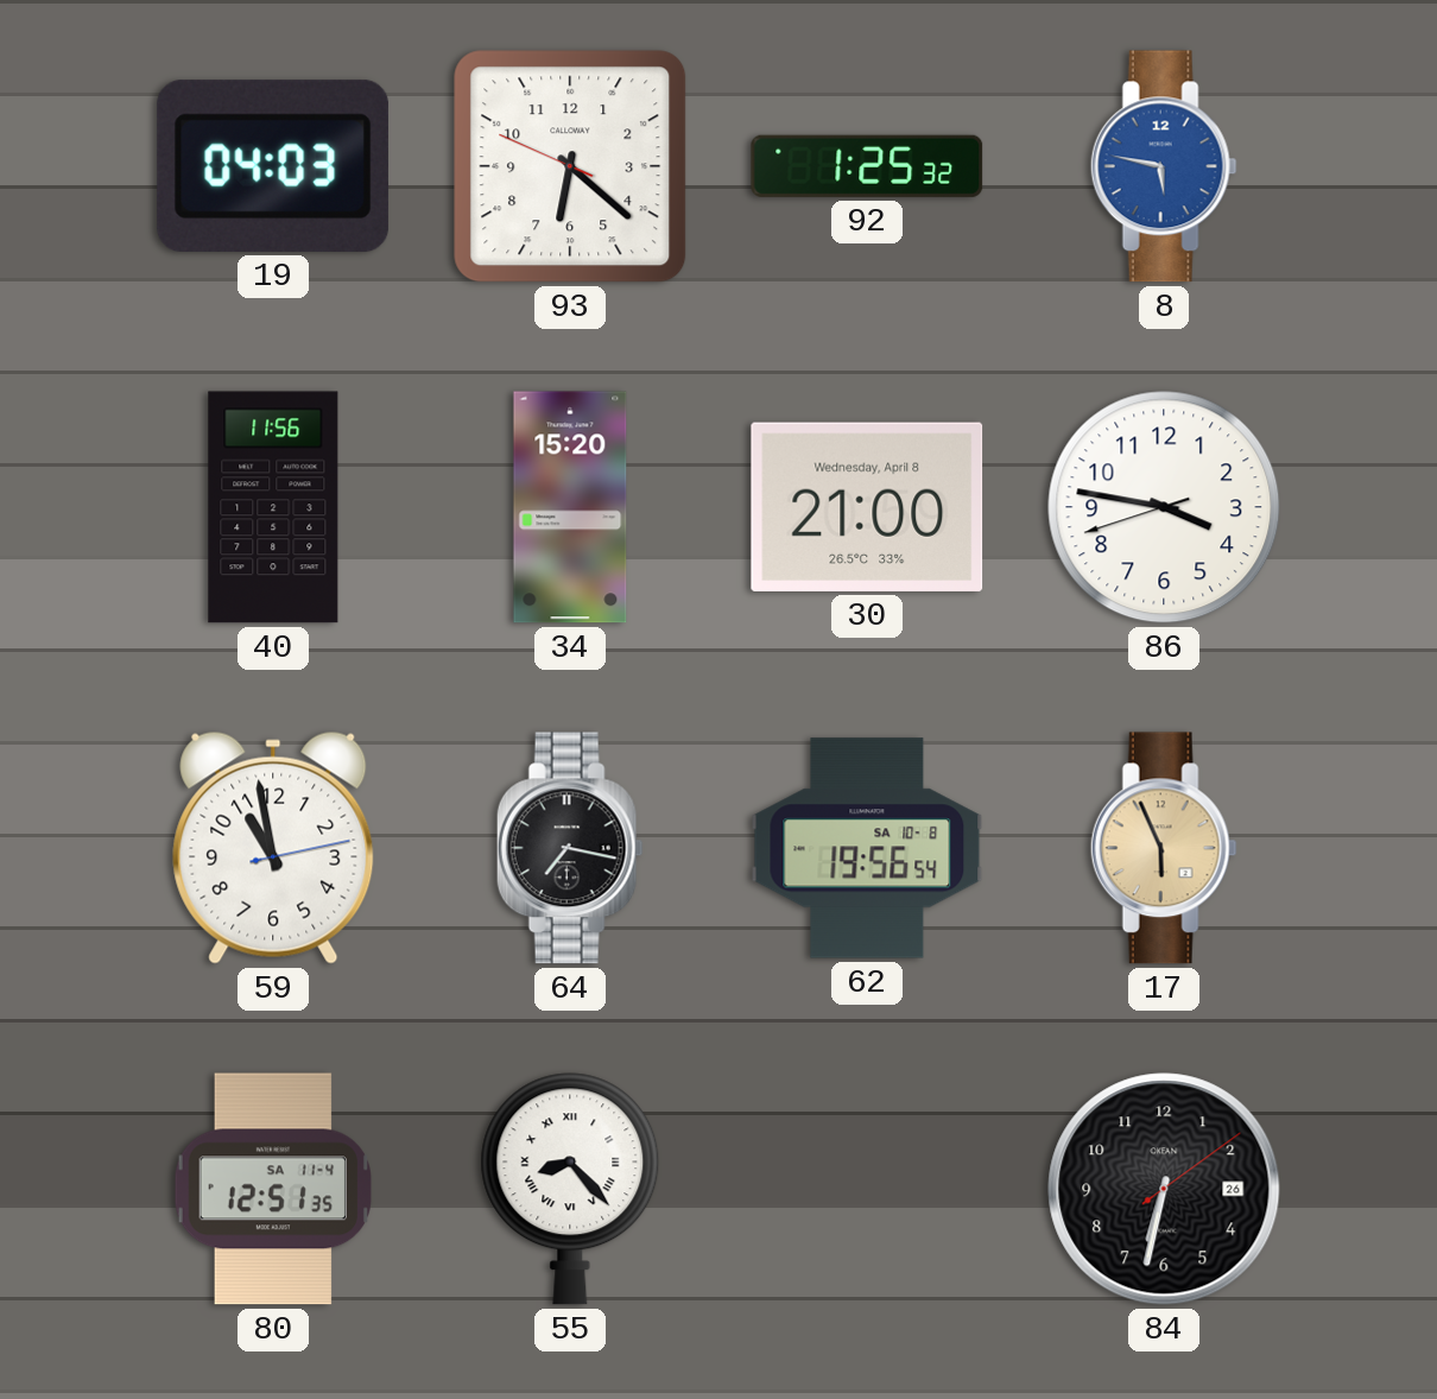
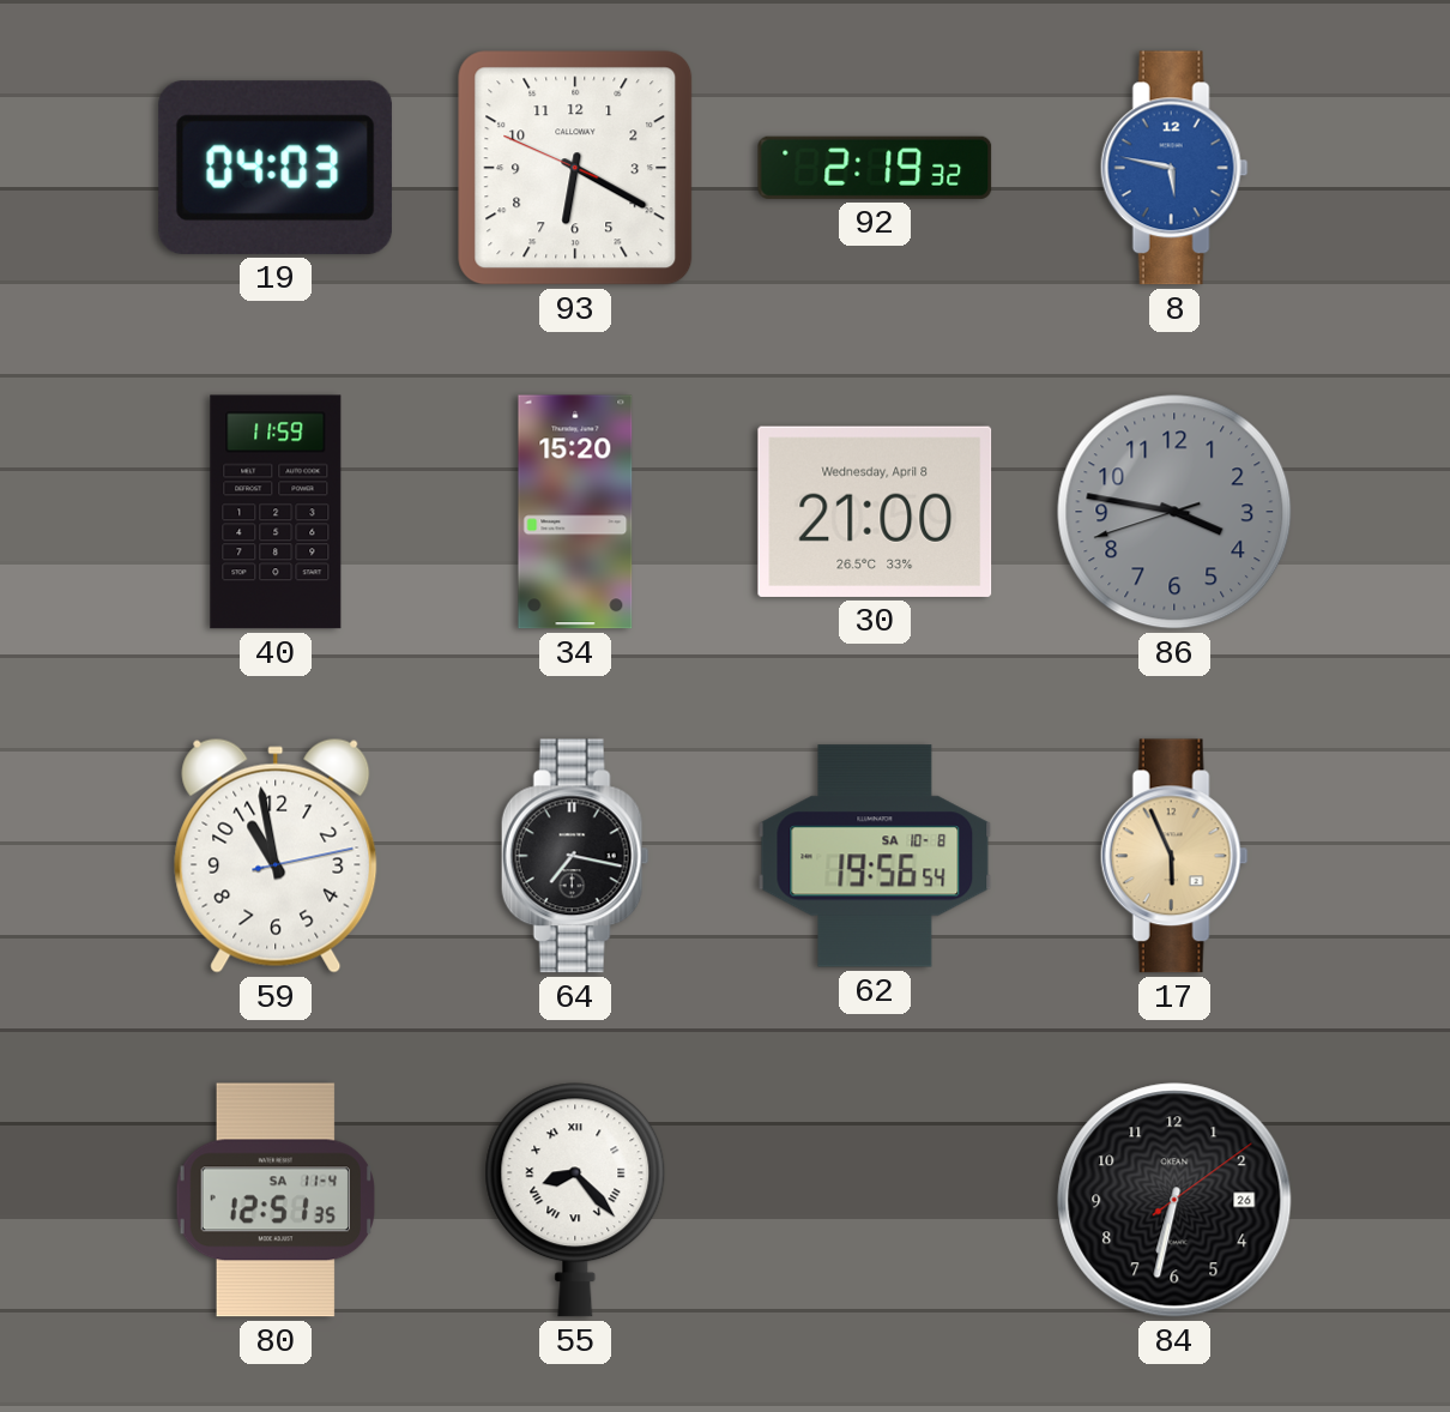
93: 6:21 -> 6:19 (575, 168)
92: 1:25 -> 2:19 (875, 168)
40: 11:56 -> 11:59 (276, 512)
86 dial: white -> grey (1174, 512)
